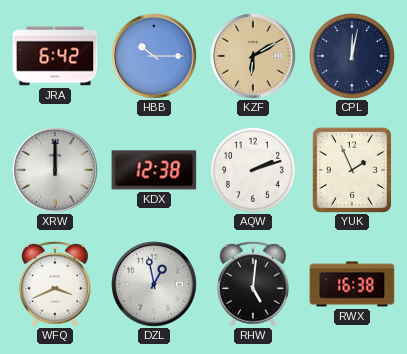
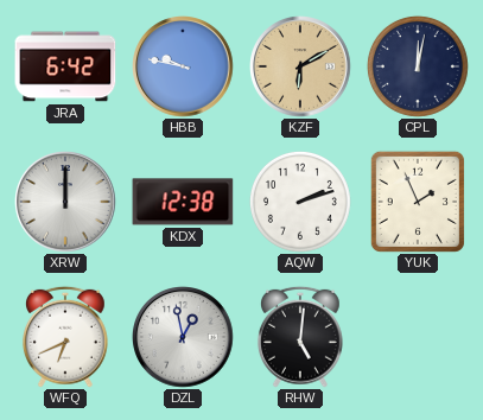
HBB: 10:15 -> 9:47 (184, 68)
WFQ: 3:41 -> 6:41 (65, 337)
RWX: 16:38 -> none (352, 284)
